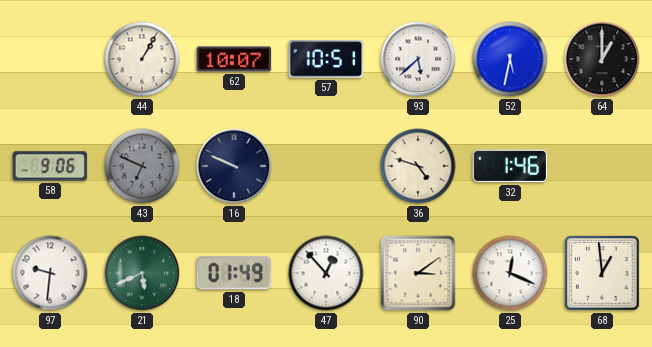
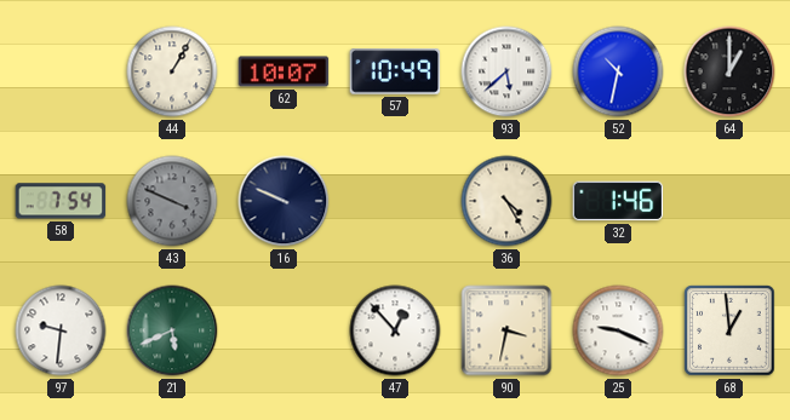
57: 10:51 -> 10:49 (395, 71)
52: 5:32 -> 10:32 (618, 71)
58: 9:06 -> 7:54 (61, 201)
43: 6:49 -> 3:49 (172, 201)
36: 4:48 -> 4:25 (506, 201)
18: 01:49 -> none (234, 273)
90: 3:09 -> 3:32 (506, 330)
25: 12:19 -> 9:19 (618, 330)
